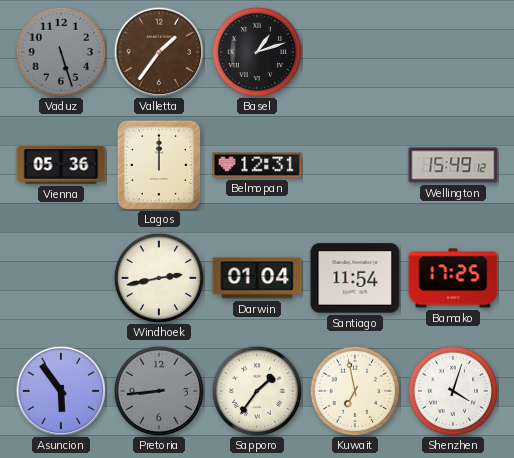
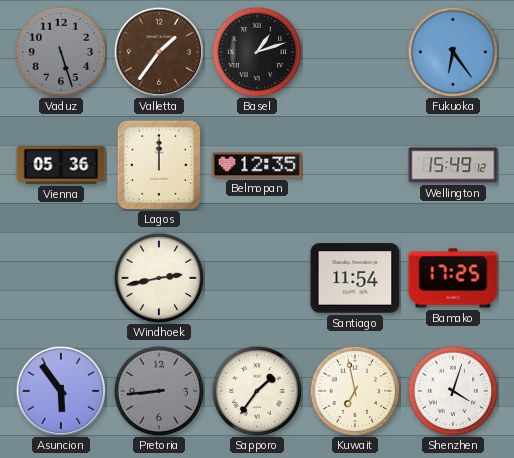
Fukuoka: none -> 6:24 (453, 52)
Belmopan: 12:31 -> 12:35 (257, 165)
Darwin: 01:04 -> none (257, 278)
